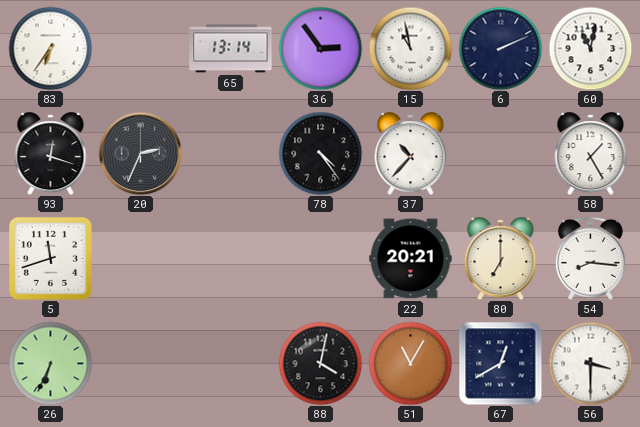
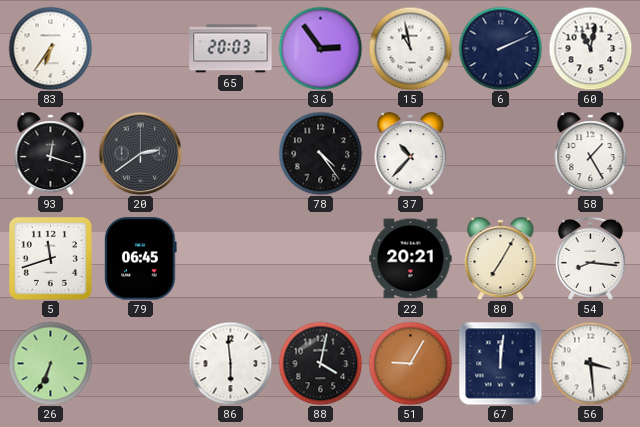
65: 13:14 -> 20:03 (231, 49)
20: 2:34 -> 2:39 (140, 153)
79: none -> 06:45 (141, 259)
80: 7:00 -> 7:05 (501, 259)
86: none -> 5:59 (230, 363)
51: 11:05 -> 9:05 (410, 363)
67: 12:40 -> 12:01 (500, 363)
56: 3:30 -> 3:29 (590, 363)
